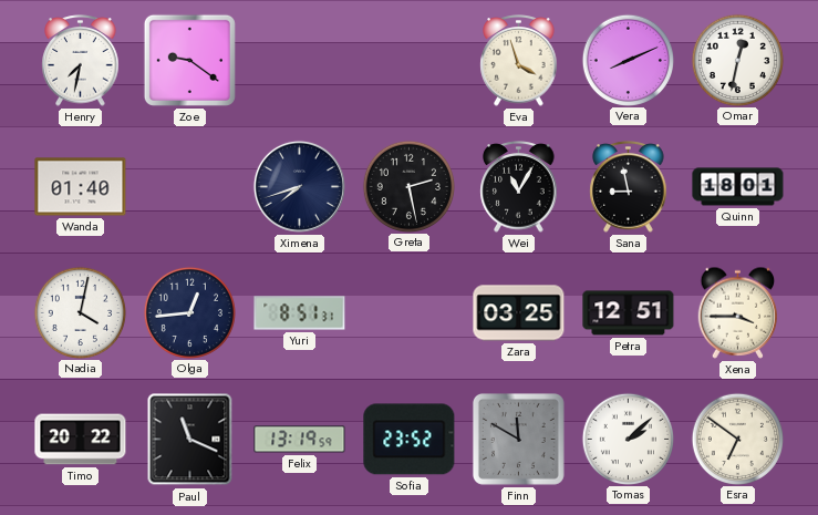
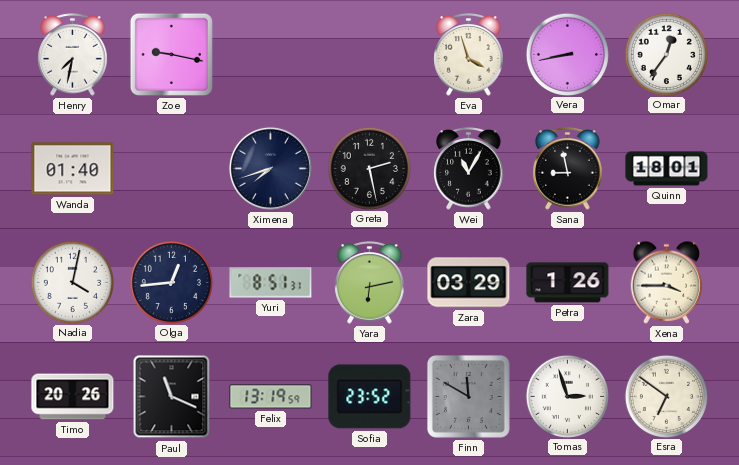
Zoe: 9:21 -> 9:17 (171, 54)
Vera: 8:11 -> 8:43 (567, 54)
Omar: 12:32 -> 12:36 (666, 54)
Yara: none -> 6:13 (370, 283)
Zara: 03:25 -> 03:29 (469, 283)
Petra: 12:51 -> 1:26 (568, 283)
Timo: 20:22 -> 20:26 (73, 397)
Tomas: 2:08 -> 2:57 (567, 396)
